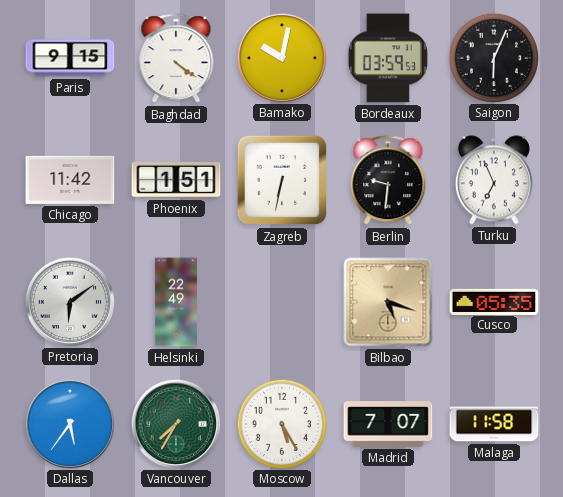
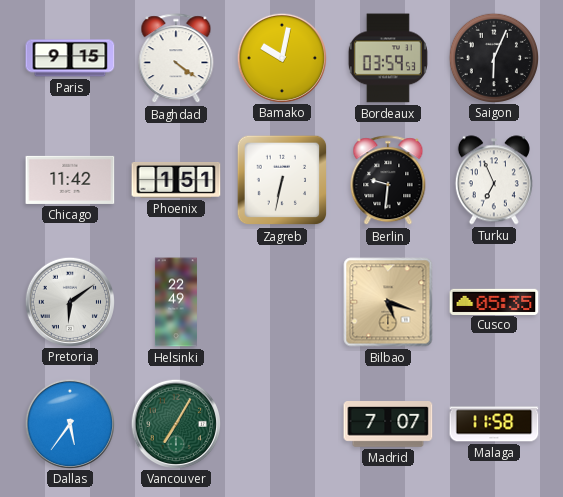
Vancouver: 7:35 -> 7:05 (175, 423)
Moscow: 5:25 -> none (281, 423)
